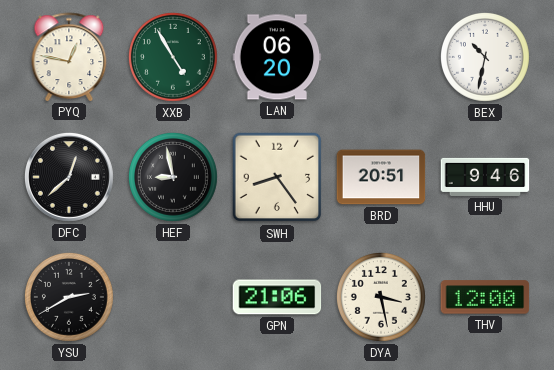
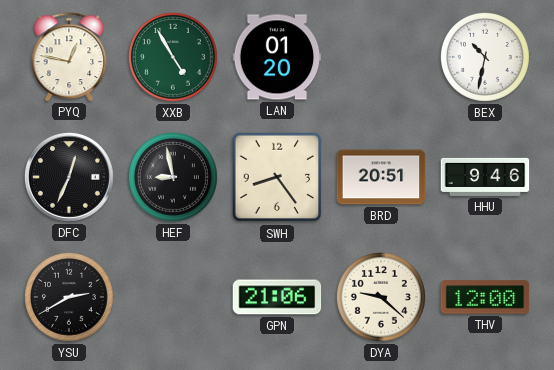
LAN: 06:20 -> 01:20 (277, 57)
DFC: 12:38 -> 12:34 (69, 177)
DYA: 3:28 -> 9:22 (381, 297)
